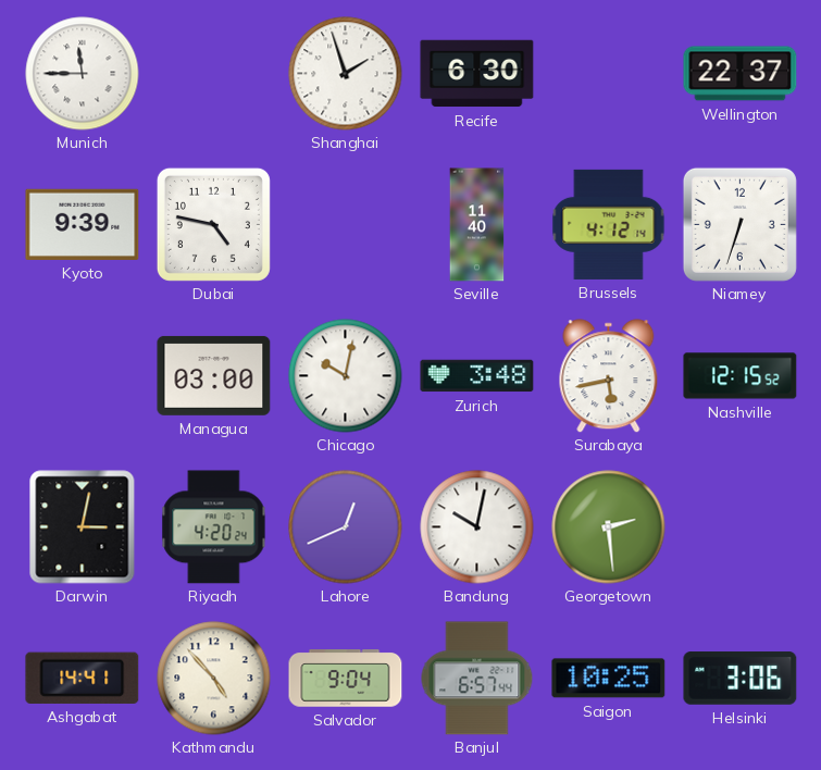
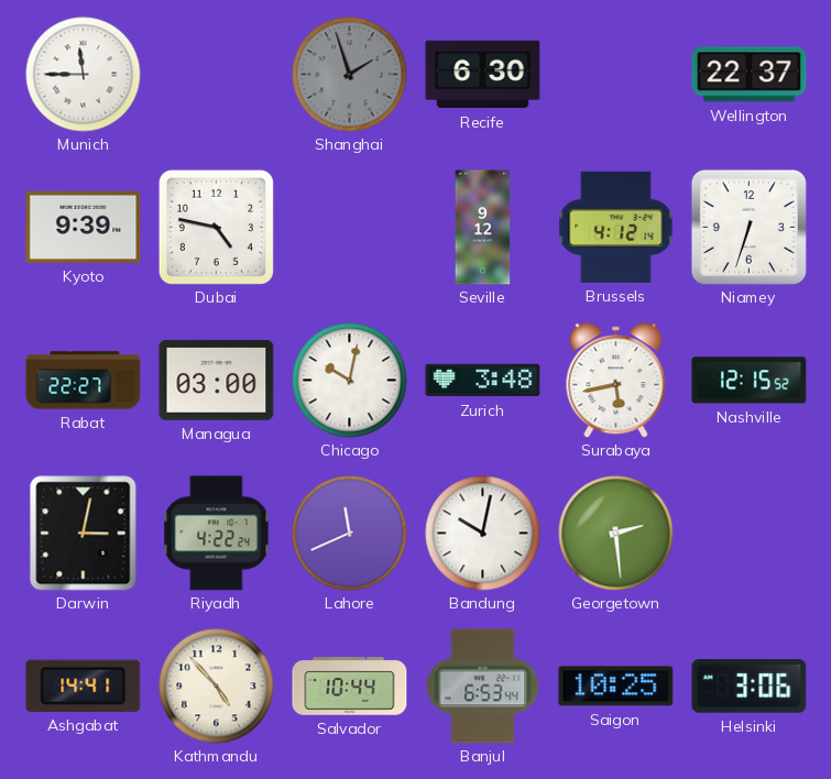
Shanghai dial: white -> grey (350, 75)
Seville: 11:40 -> 9:12 (483, 228)
Rabat: none -> 22:27 (84, 381)
Riyadh: 4:20 -> 4:22 (217, 534)
Lahore: 12:41 -> 11:41 (350, 534)
Salvador: 9:04 -> 10:44 (350, 687)
Banjul: 6:57 -> 6:53 (483, 687)
